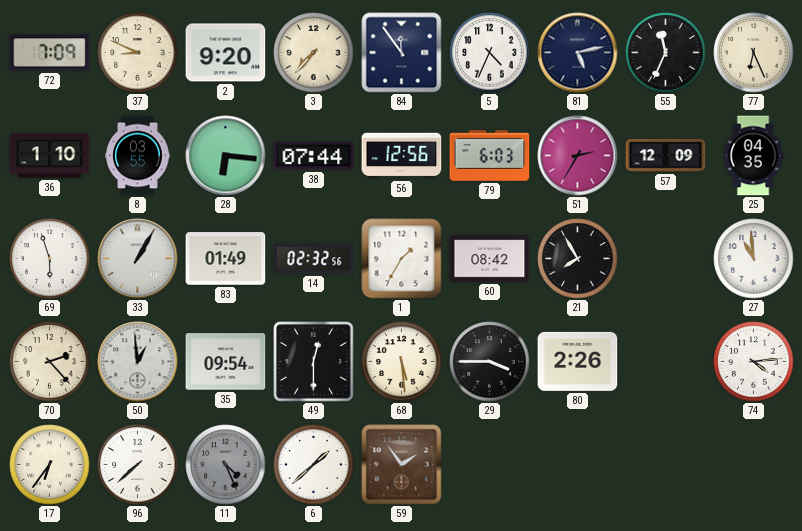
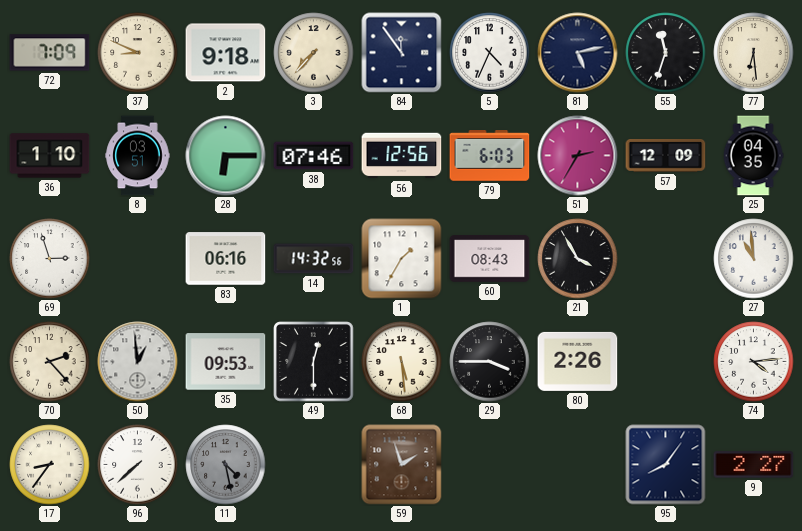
2: 9:20 -> 9:18 (226, 53)
55: 11:34 -> 11:33 (666, 53)
77: 6:26 -> 6:29 (754, 53)
8: 03:55 -> 03:51 (138, 156)
28: 6:16 -> 6:15 (226, 156)
38: 07:44 -> 07:46 (314, 156)
69: 5:57 -> 2:57 (50, 259)
33: 1:05 -> none (138, 259)
83: 01:49 -> 06:16 (226, 259)
14: 02:32 -> 14:32 (314, 259)
60: 08:42 -> 08:43 (490, 259)
21: 7:55 -> 3:55 (578, 259)
35: 09:54 -> 09:53 (226, 362)
17: 6:36 -> 8:36 (50, 465)
11: 4:26 -> 4:28 (226, 465)
6: 1:38 -> none (314, 465)
59: 1:54 -> 1:57 (402, 465)
95: none -> 8:06 (666, 465)
9: none -> 2:27 (754, 465)
